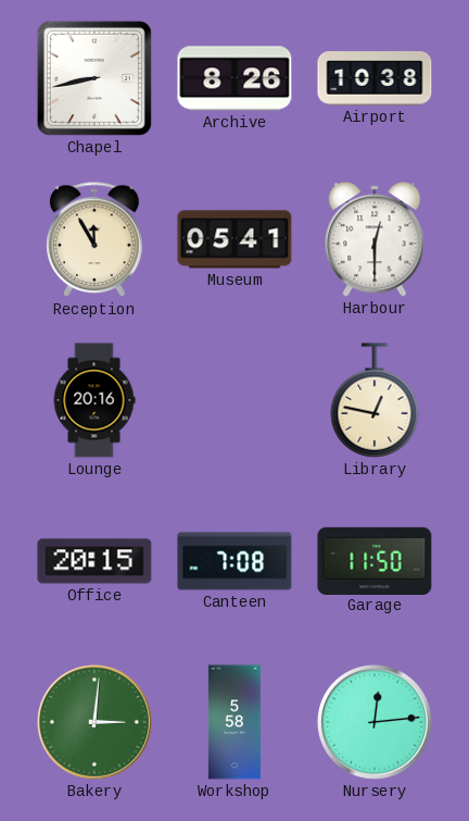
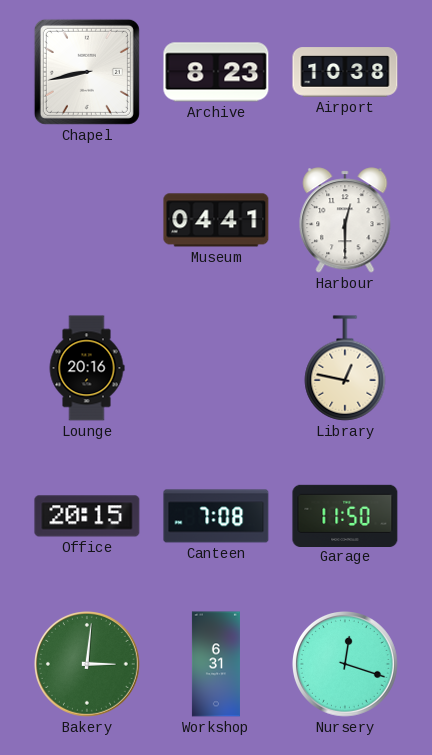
Archive: 8:26 -> 8:23 (216, 72)
Reception: 11:55 -> none (96, 240)
Museum: 05:41 -> 04:41 (216, 220)
Workshop: 5:58 -> 6:31 (216, 664)
Nursery: 12:14 -> 12:18 (346, 665)
